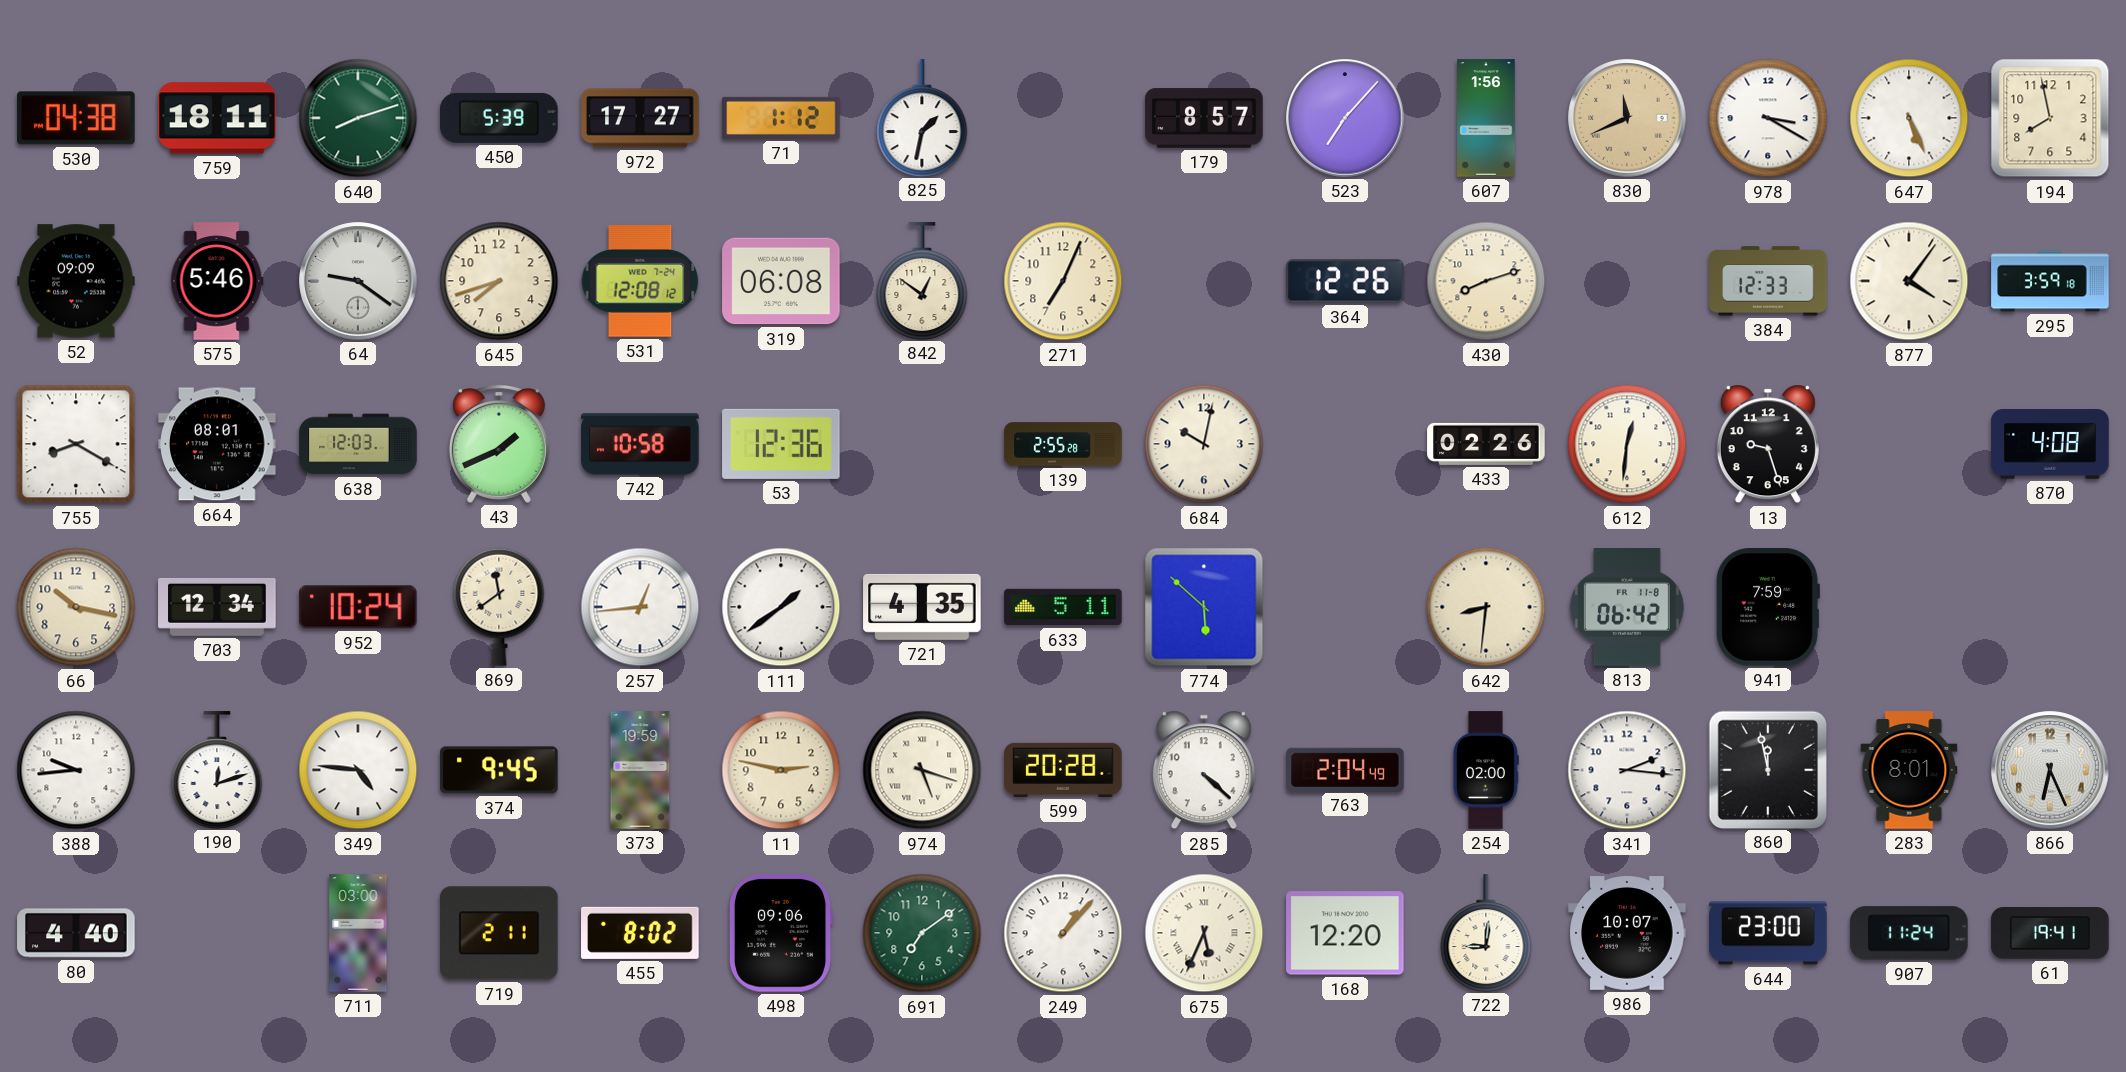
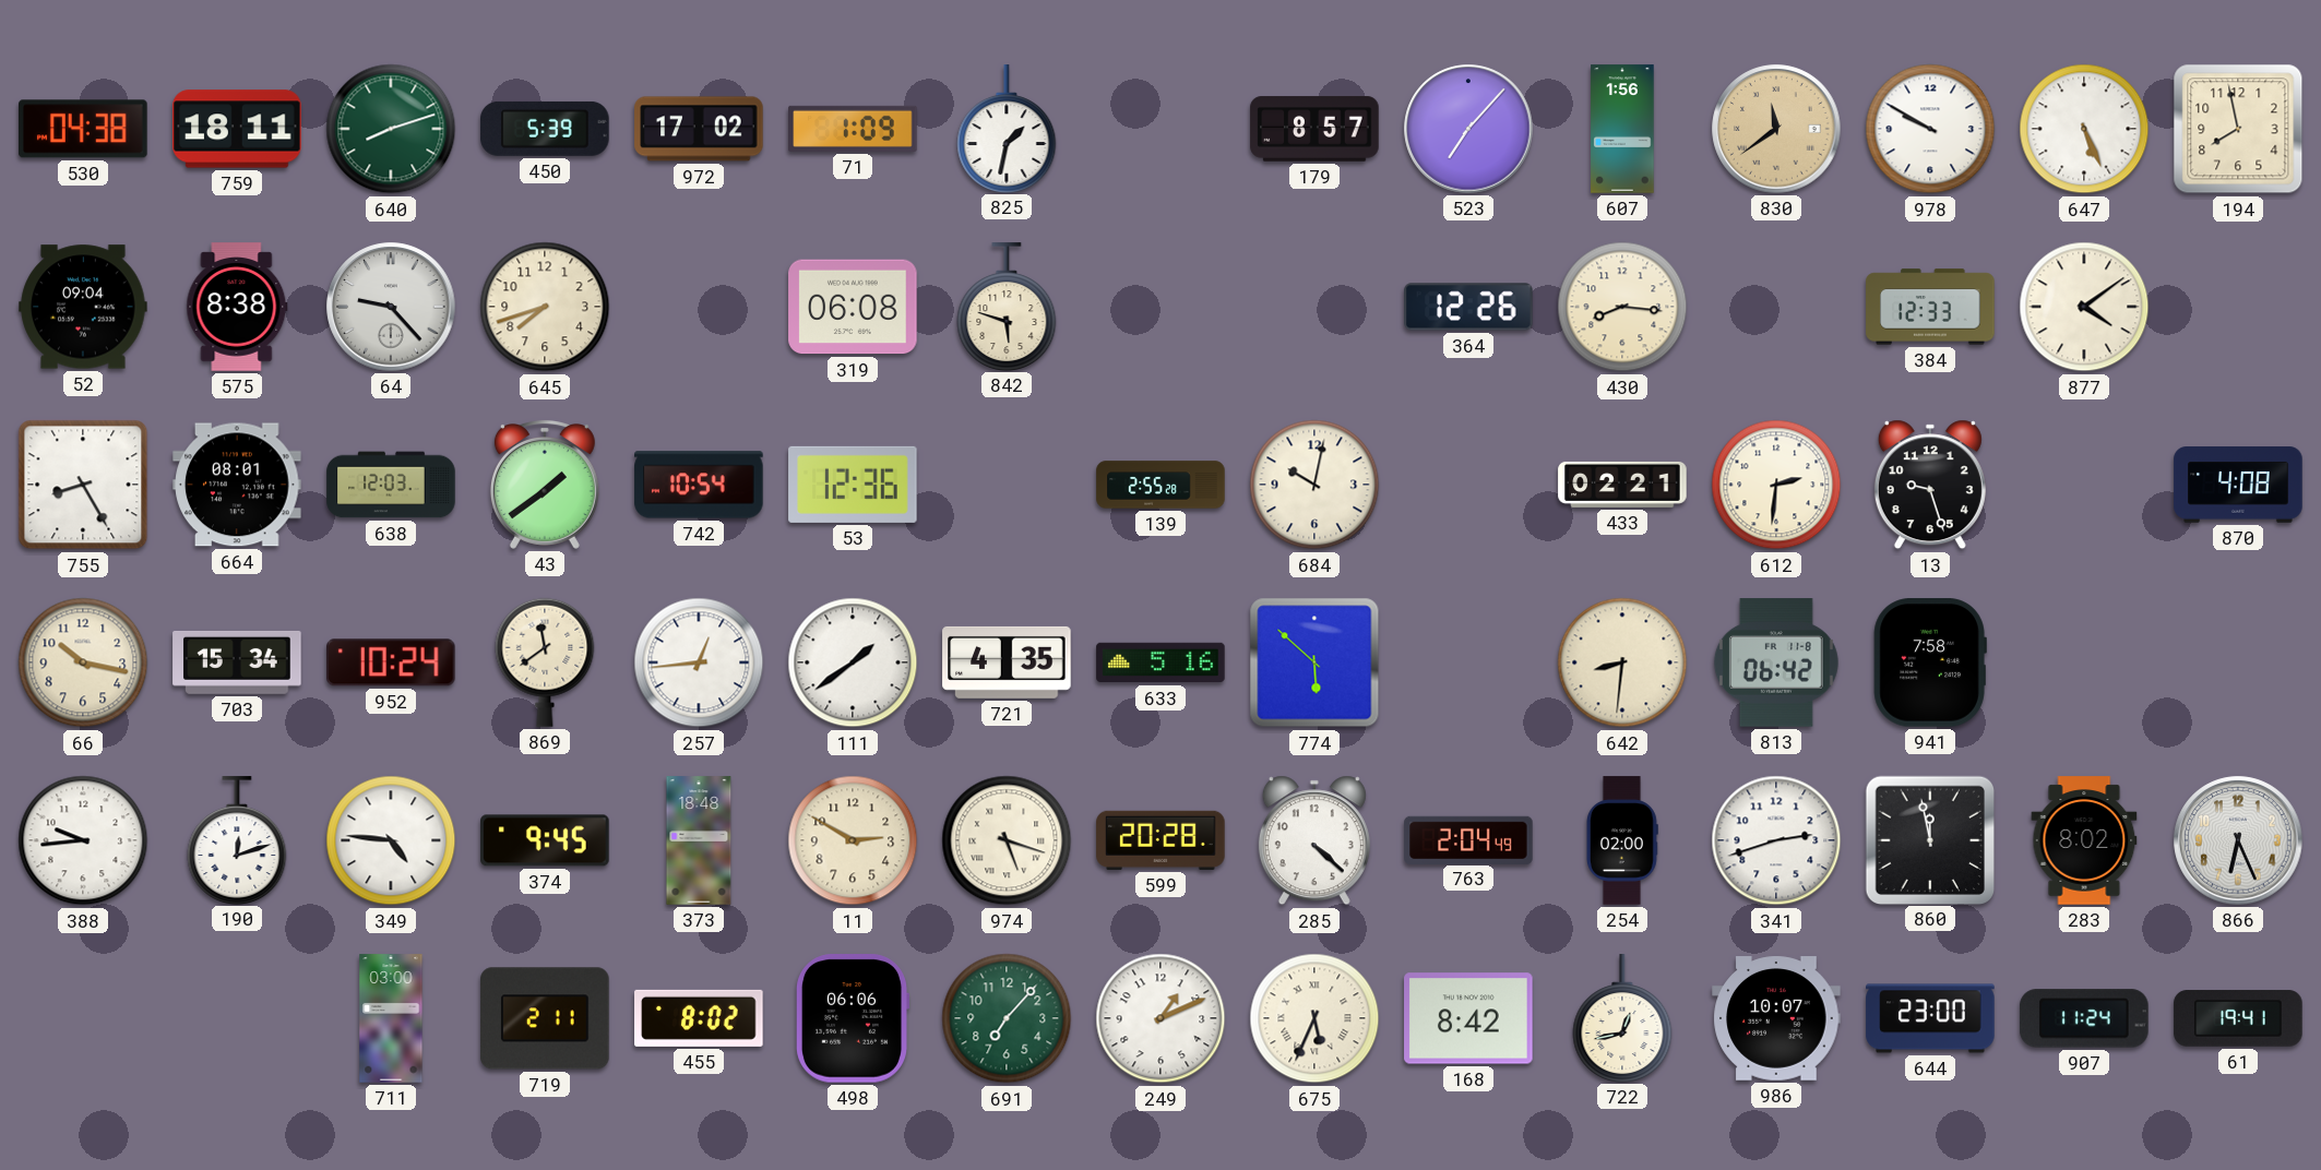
972: 17:27 -> 17:02 (699, 129)
71: 1:12 -> 1:09 (853, 129)
830: 11:41 -> 11:39 (1776, 129)
978: 3:20 -> 9:50 (1930, 129)
52: 09:09 -> 09:04 (83, 307)
575: 5:46 -> 8:38 (237, 307)
64: 9:21 -> 9:23 (391, 307)
531: 12:08 -> none (640, 282)
842: 12:51 -> 5:48 (1007, 307)
271: 7:04 -> none (1063, 281)
430: 8:12 -> 8:16 (1622, 307)
877: 4:06 -> 4:09 (2084, 307)
295: 3:59 -> none (2050, 281)
755: 8:20 -> 8:25 (83, 485)
43: 1:41 -> 1:39 (545, 486)
742: 10:58 -> 10:54 (699, 485)
433: 02:26 -> 02:21 (1622, 485)
612: 12:31 -> 2:31 (1776, 485)
703: 12:34 -> 15:34 (237, 662)
633: 5:11 -> 5:16 (1160, 662)
941: 7:59 -> 7:58 (1930, 662)
373: 19:59 -> 18:48 (699, 840)
11: 2:47 -> 2:50 (853, 840)
341: 2:16 -> 2:42 (1776, 840)
283: 8:01 -> 8:02 (2084, 840)
80: 4:40 -> none (76, 933)
498: 09:06 -> 06:06 (852, 1018)
691: 7:09 -> 7:07 (1007, 1018)
249: 1:07 -> 1:11 (1160, 1018)
168: 12:20 -> 8:42 (1468, 1018)
722: 9:01 -> 12:43 (1622, 1018)
